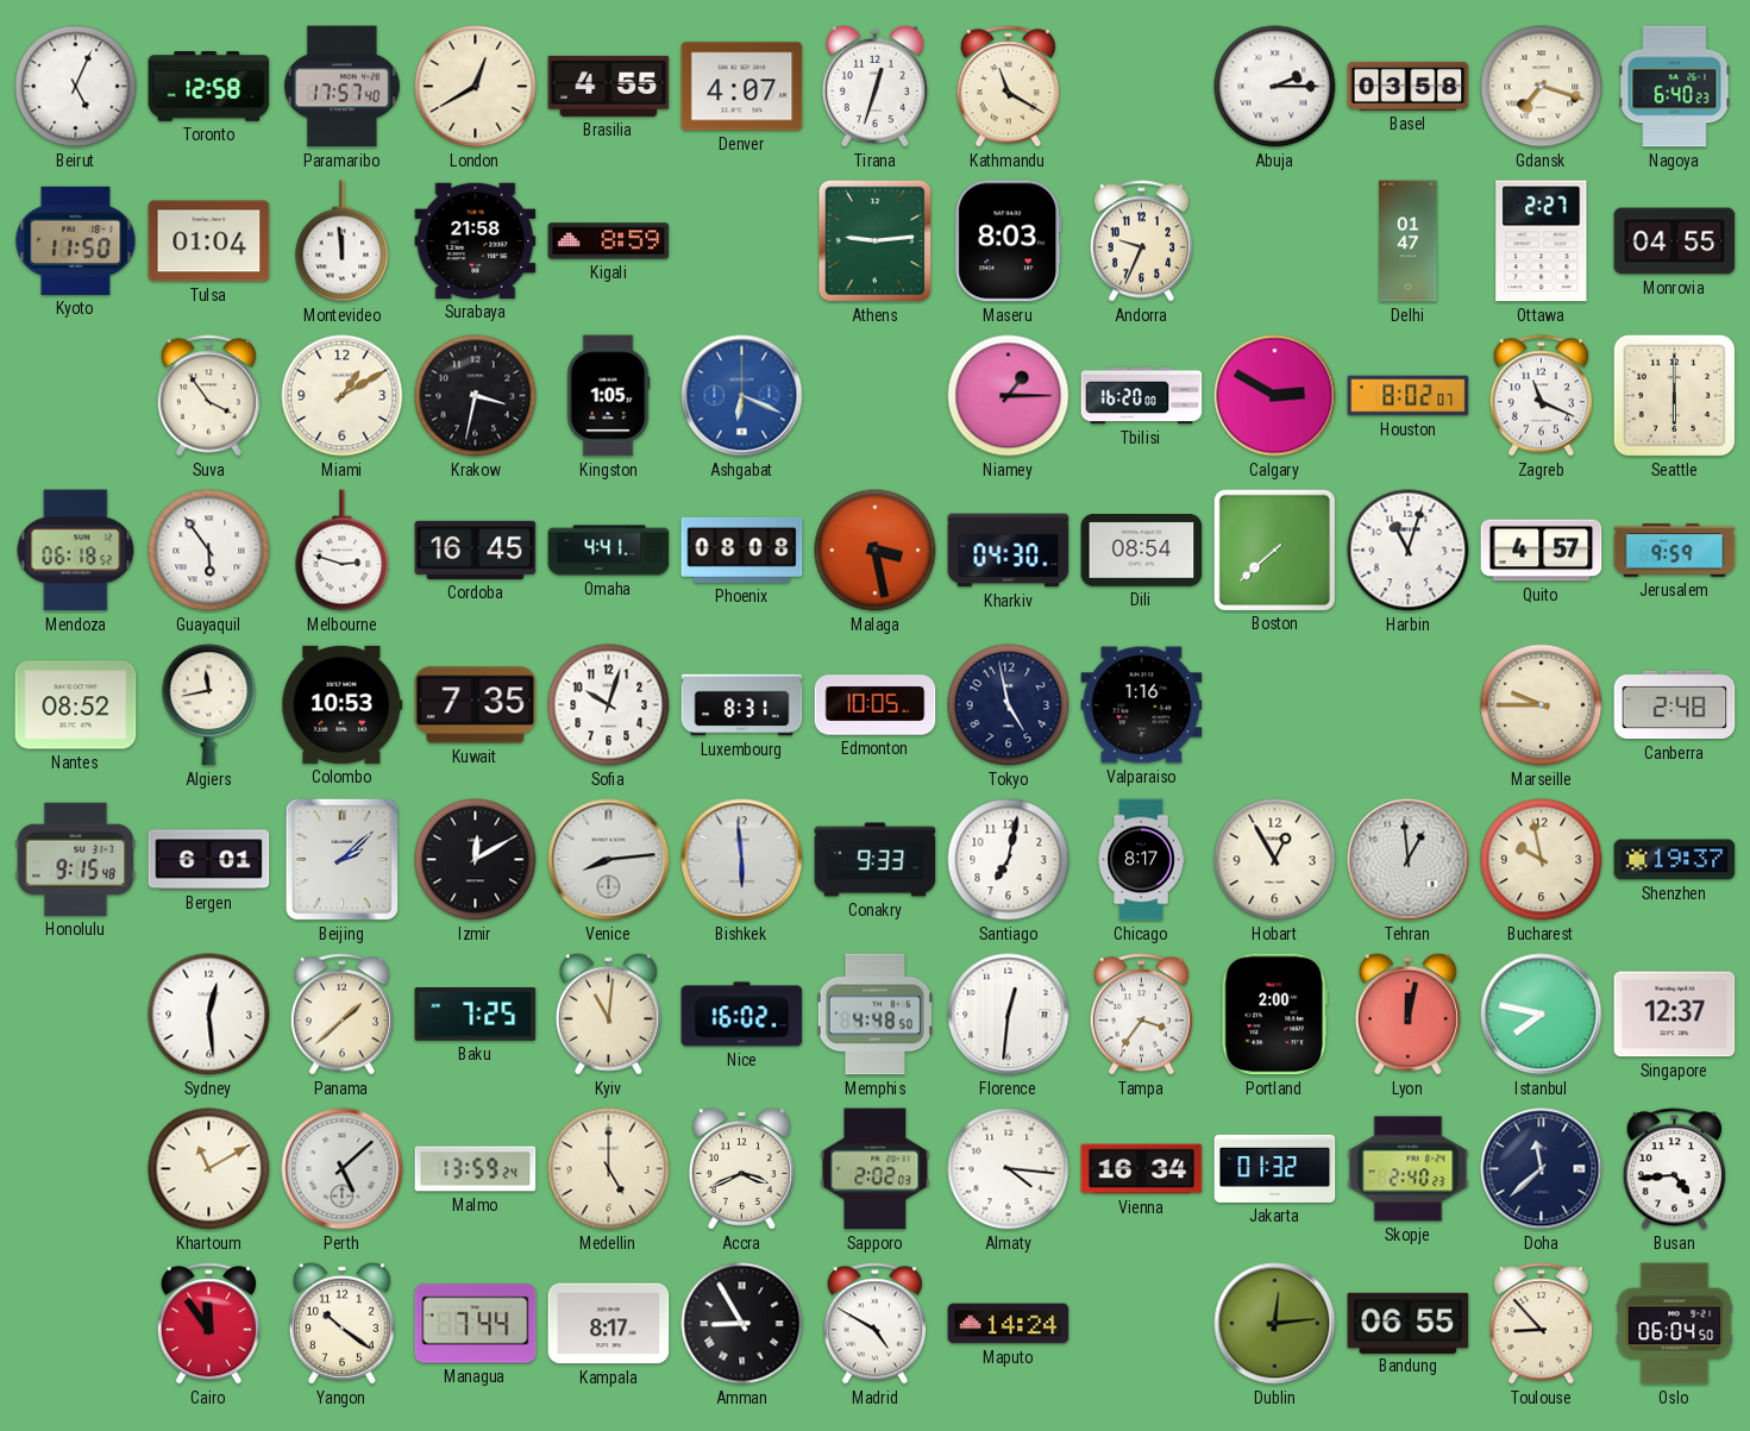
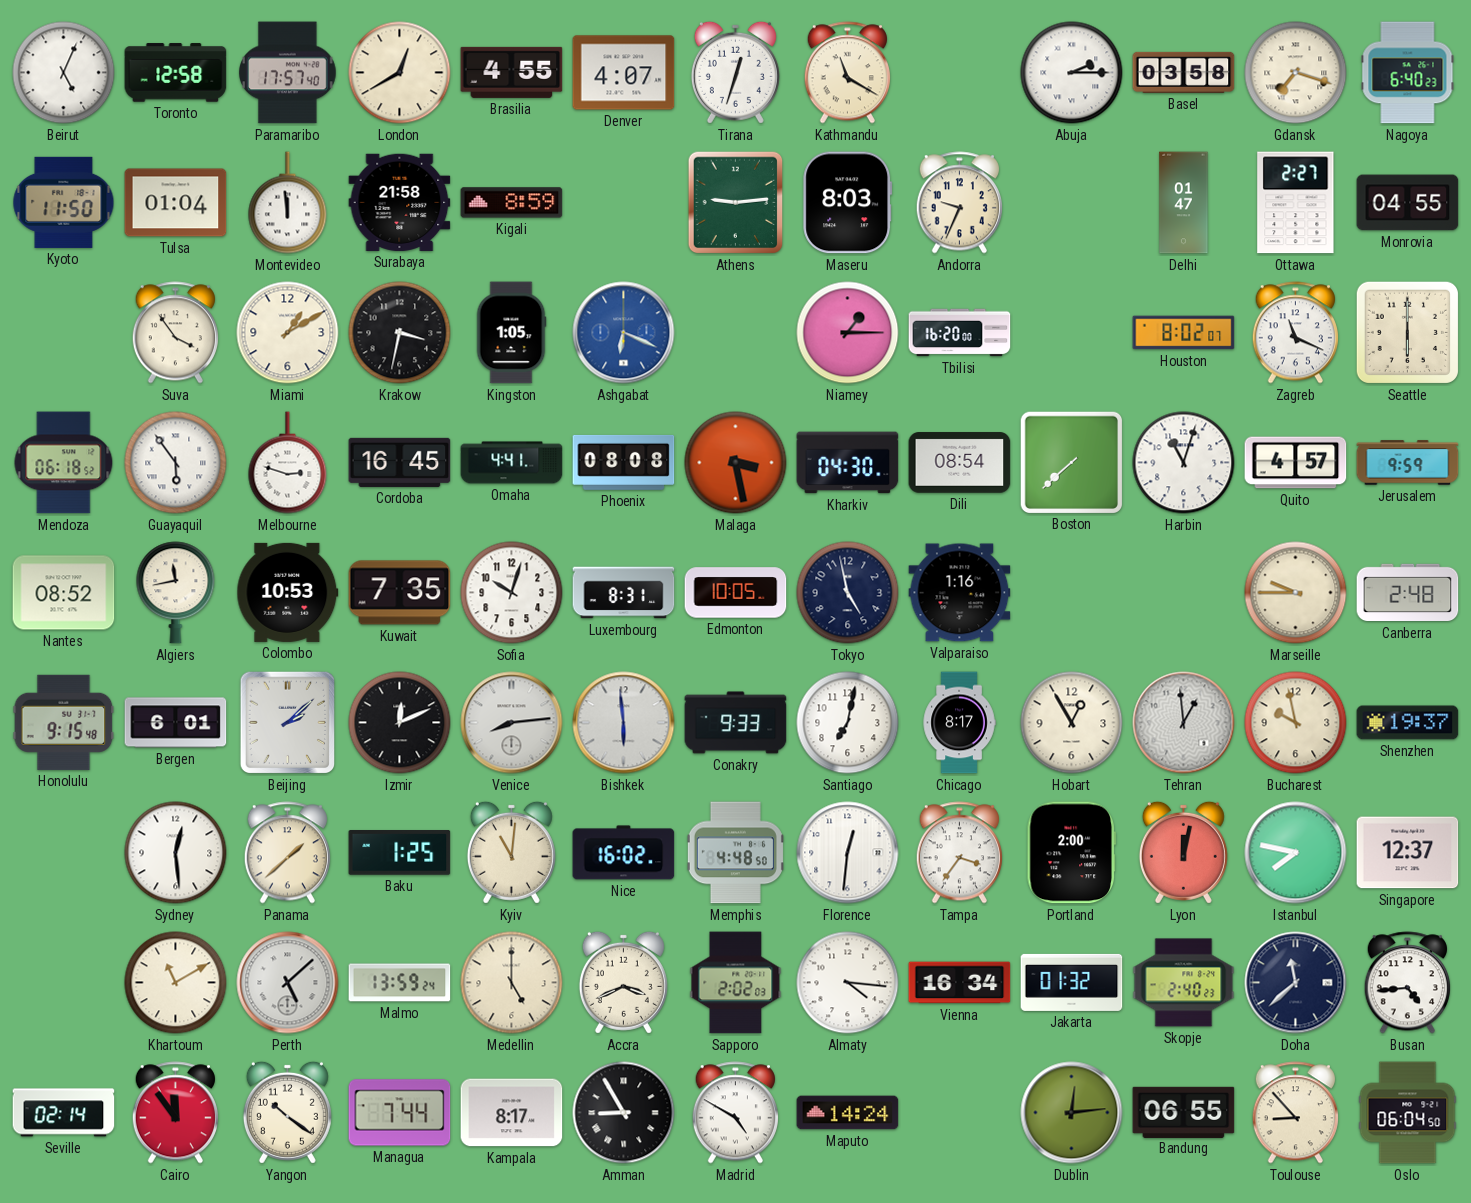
Calgary: 2:50 -> none (1275, 396)
Izmir: 12:10 -> 12:11 (400, 723)
Baku: 7:25 -> 1:25 (400, 853)
Seville: none -> 02:14 (64, 1113)
